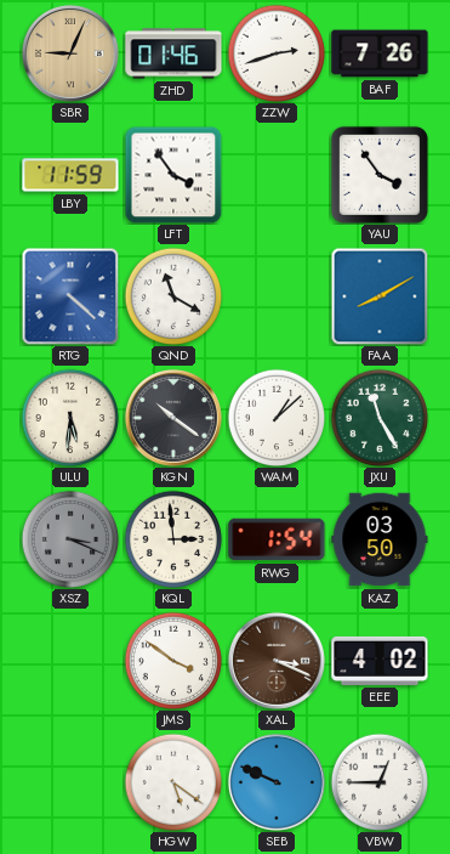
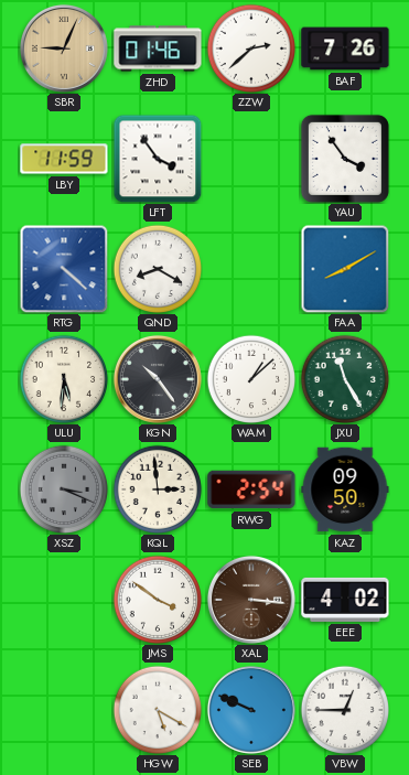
ZZW: 2:42 -> 2:38 (250, 47)
QND: 11:20 -> 8:20 (157, 268)
KGN: 10:21 -> 10:24 (158, 379)
RWG: 1:54 -> 2:54 (251, 489)
KAZ: 03:50 -> 09:50 (345, 489)
XAL: 3:19 -> 3:16 (251, 600)
HGW: 5:21 -> 5:20 (157, 709)
